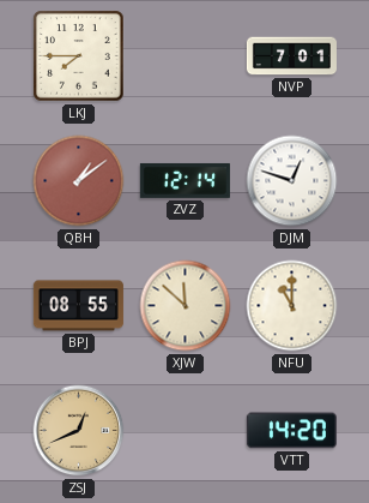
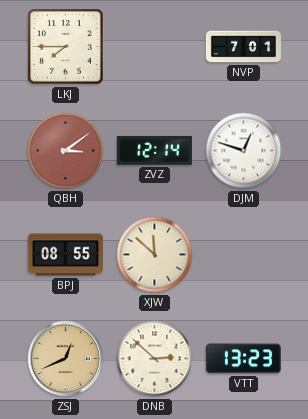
QBH: 1:09 -> 3:09 (66, 151)
NFU: 11:00 -> none (292, 306)
DNB: none -> 2:52 (155, 359)
VTT: 14:20 -> 13:23 (243, 359)
